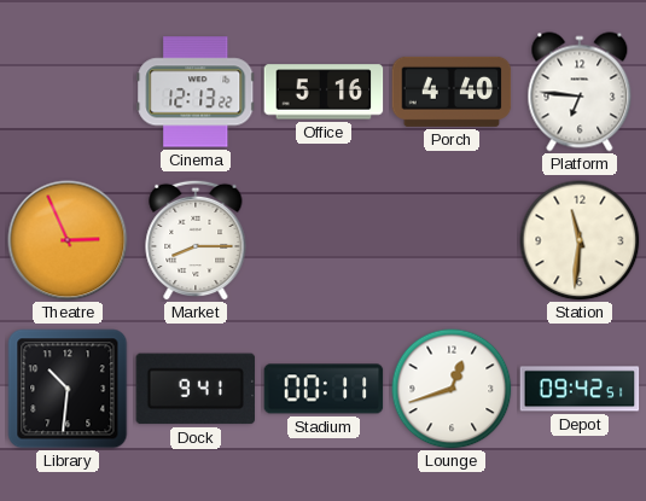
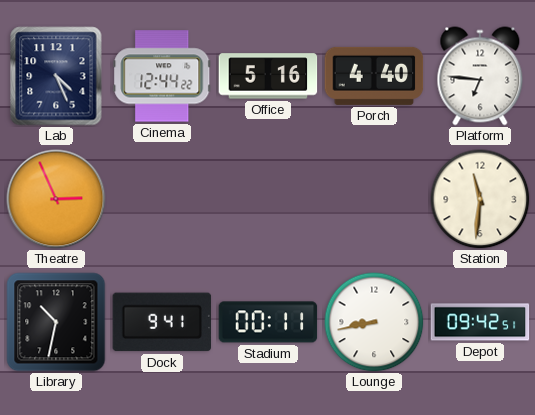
Lab: none -> 4:26 (56, 76)
Cinema: 12:13 -> 12:44 (162, 76)
Market: 8:15 -> none (196, 240)
Library: 10:31 -> 10:32 (56, 322)
Lounge: 12:42 -> 8:43 (374, 322)
